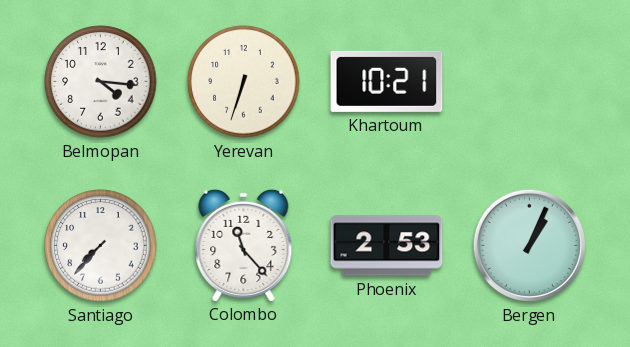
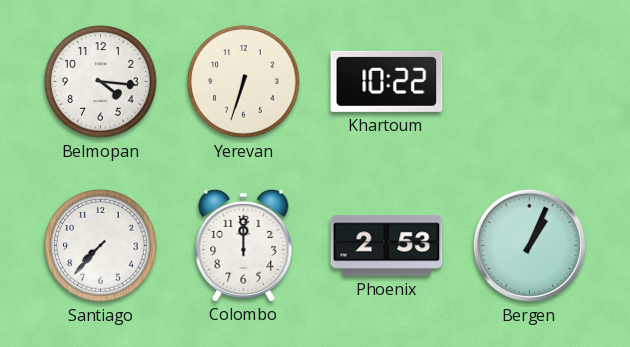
Khartoum: 10:21 -> 10:22 (387, 81)
Colombo: 11:23 -> 12:00 (244, 245)
